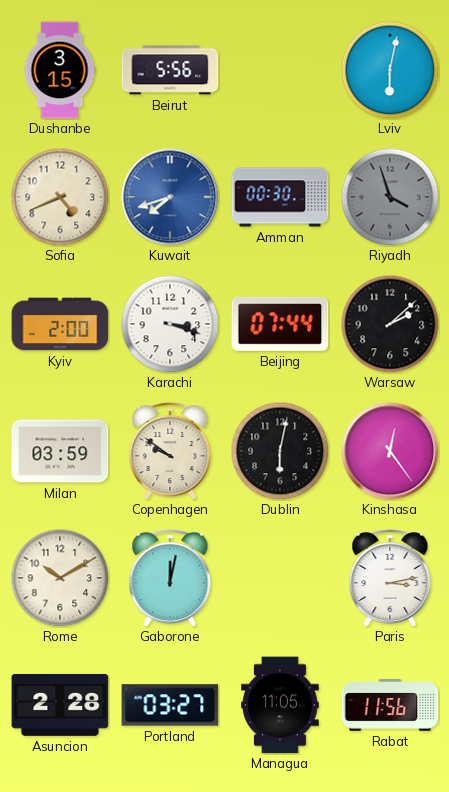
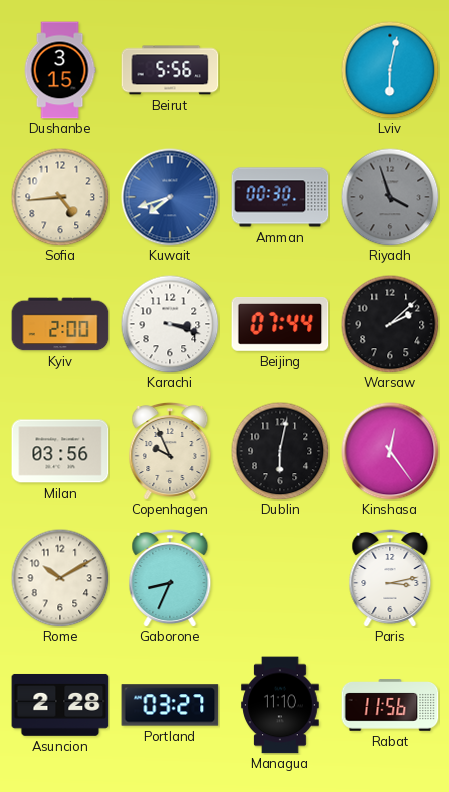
Sofia: 4:41 -> 4:44 (60, 197)
Milan: 03:59 -> 03:56 (60, 451)
Copenhagen: 9:51 -> 9:56 (170, 451)
Gaborone: 12:02 -> 8:34 (170, 578)
Managua: 11:05 -> 11:10 (280, 705)
